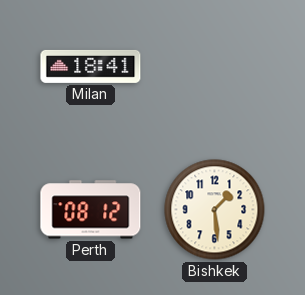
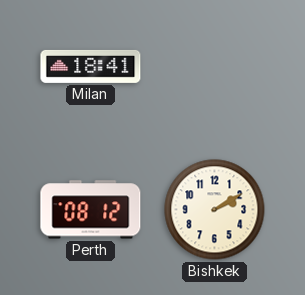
Bishkek: 1:29 -> 2:10 (215, 210)
